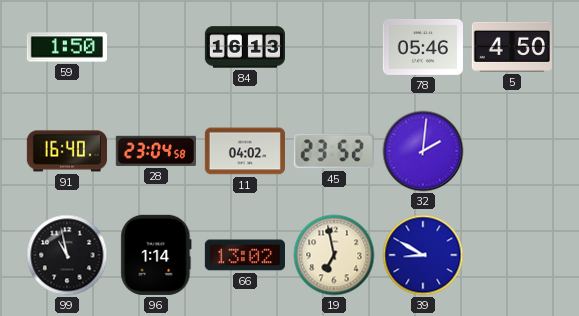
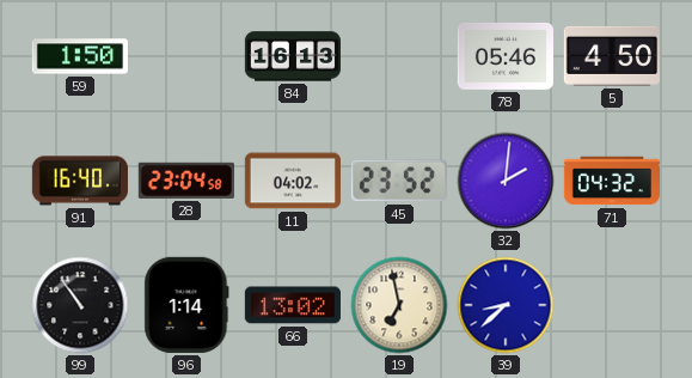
71: none -> 04:32 (611, 181)
99: 10:58 -> 10:54 (80, 305)
39: 8:50 -> 8:38 (506, 305)
